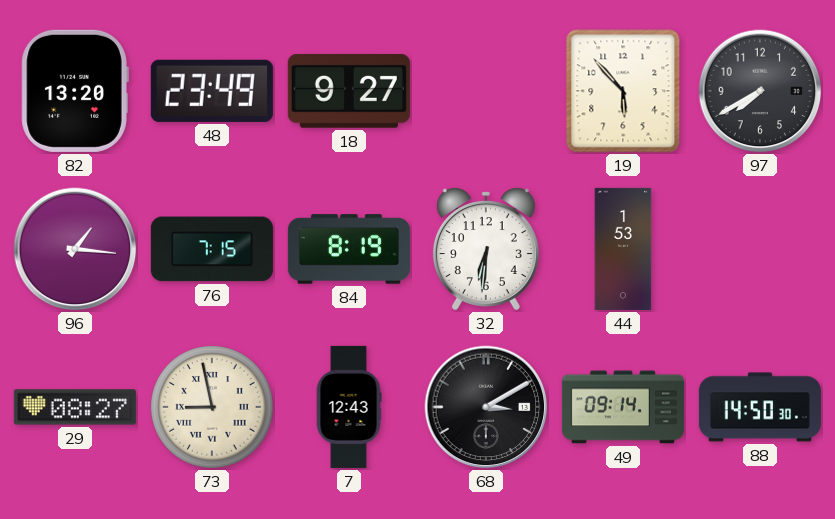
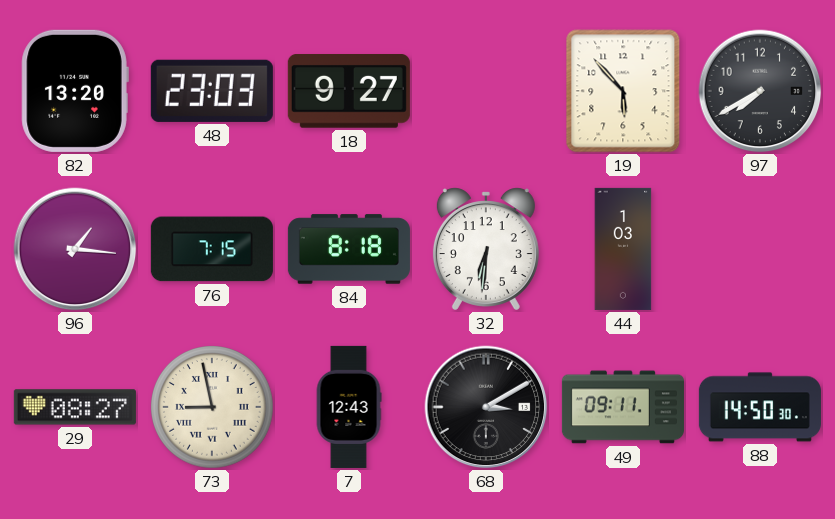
48: 23:49 -> 23:03 (212, 91)
84: 8:19 -> 8:18 (349, 249)
44: 1:53 -> 1:03 (623, 249)
49: 09:14 -> 09:11 (623, 407)
